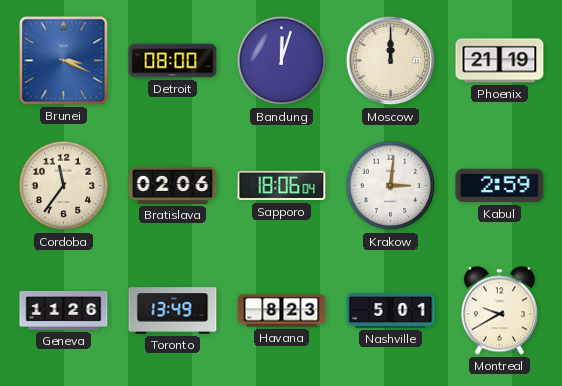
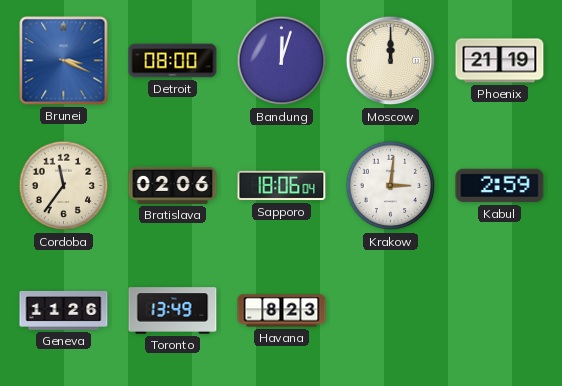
Nashville: 5:01 -> none (391, 311)
Montreal: 9:40 -> none (499, 311)
